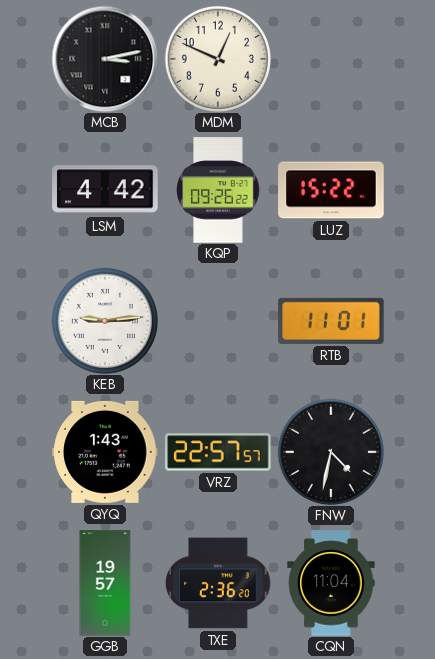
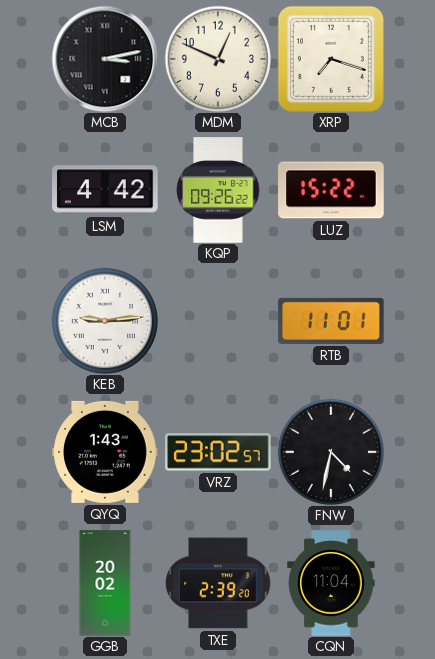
XRP: none -> 7:18 (331, 59)
VRZ: 22:57 -> 23:02 (218, 452)
GGB: 19:57 -> 20:02 (105, 583)
TXE: 2:36 -> 2:39 (218, 583)
